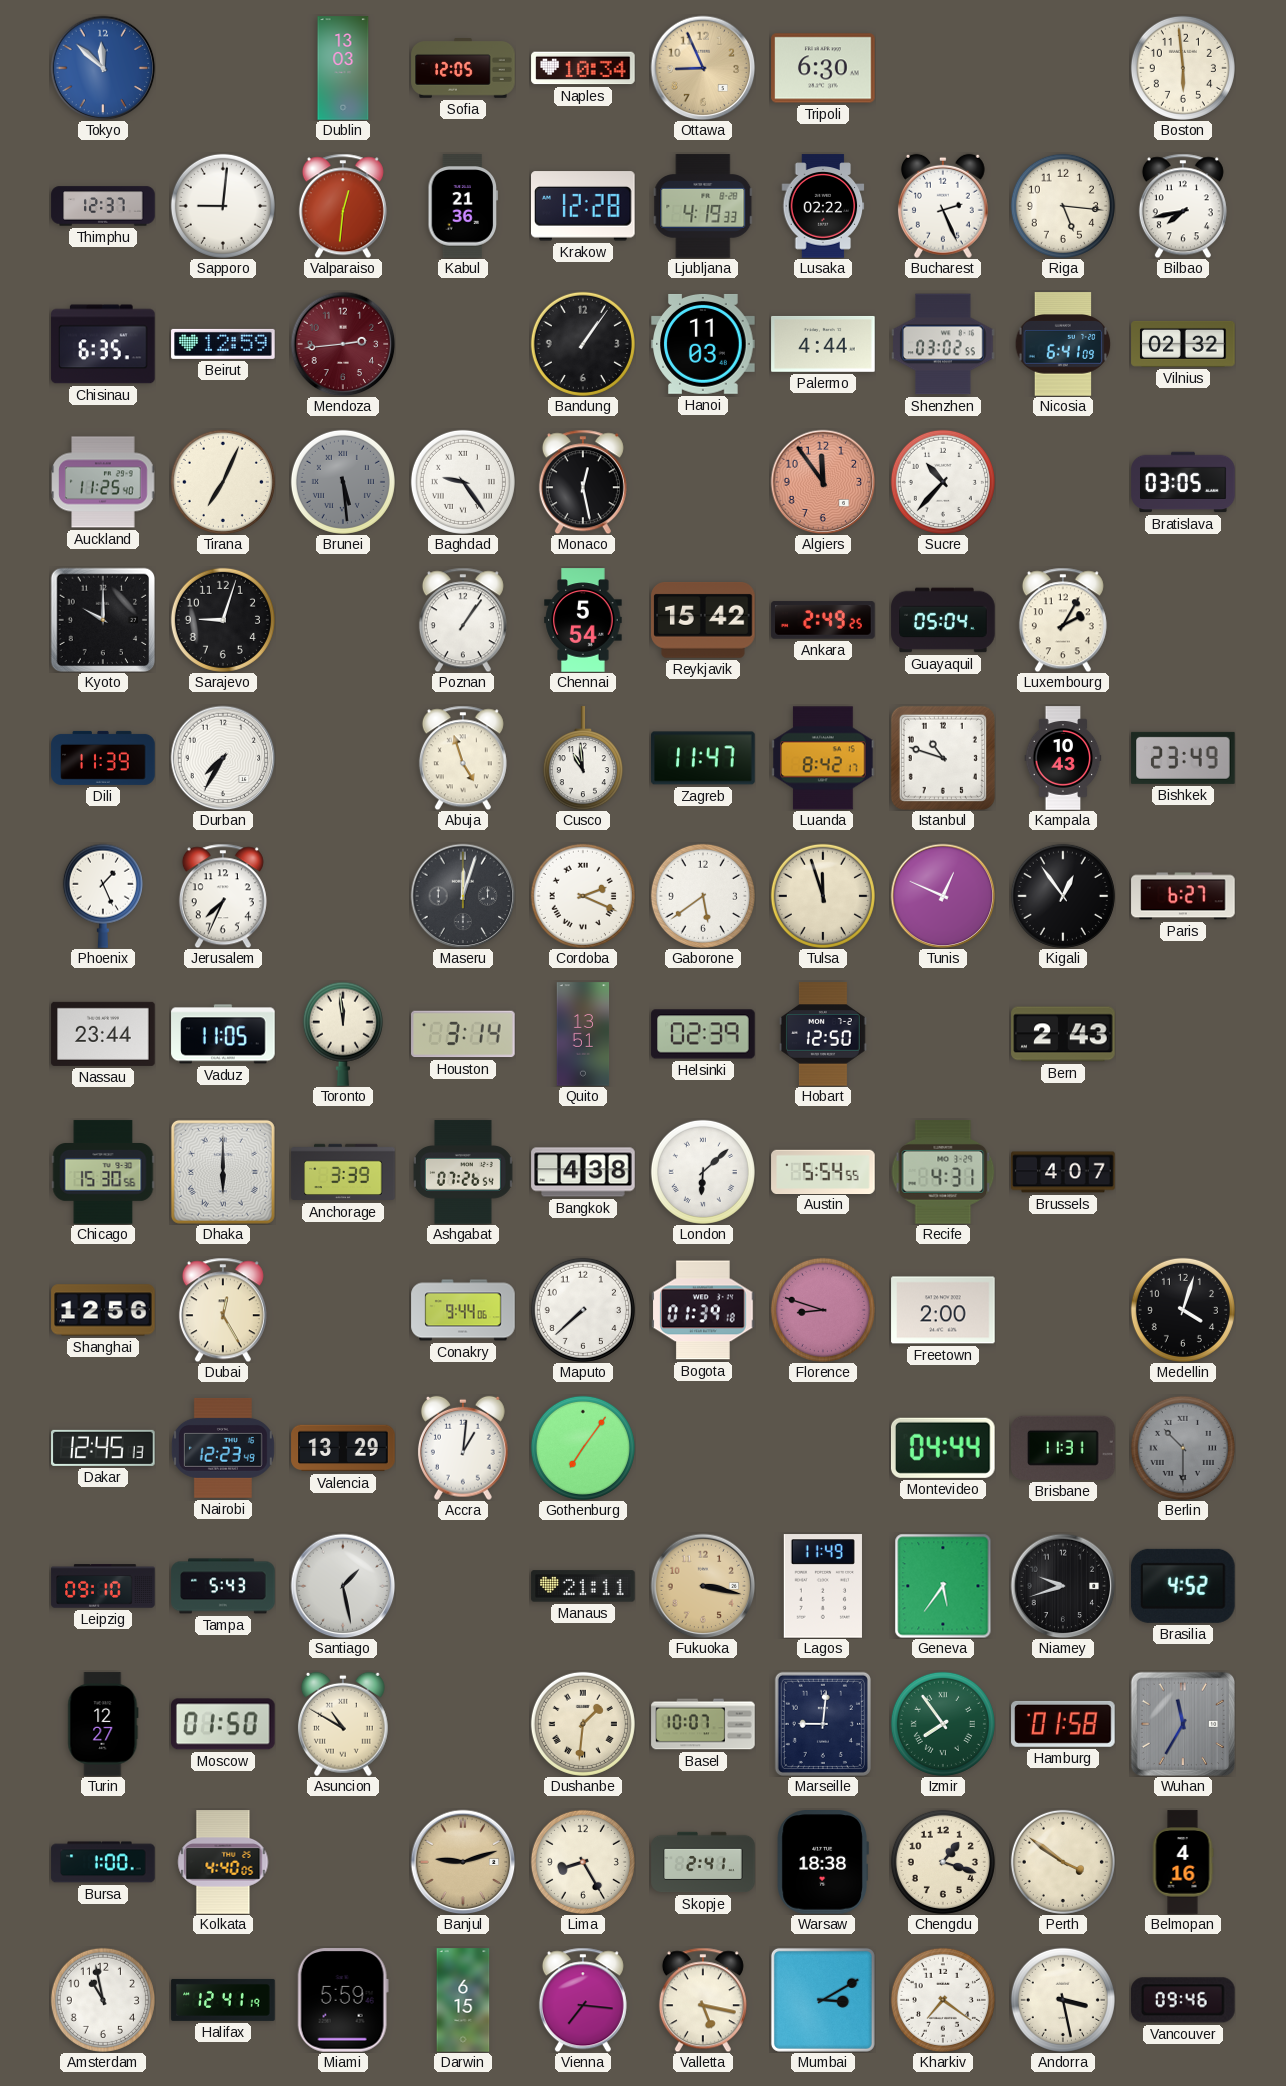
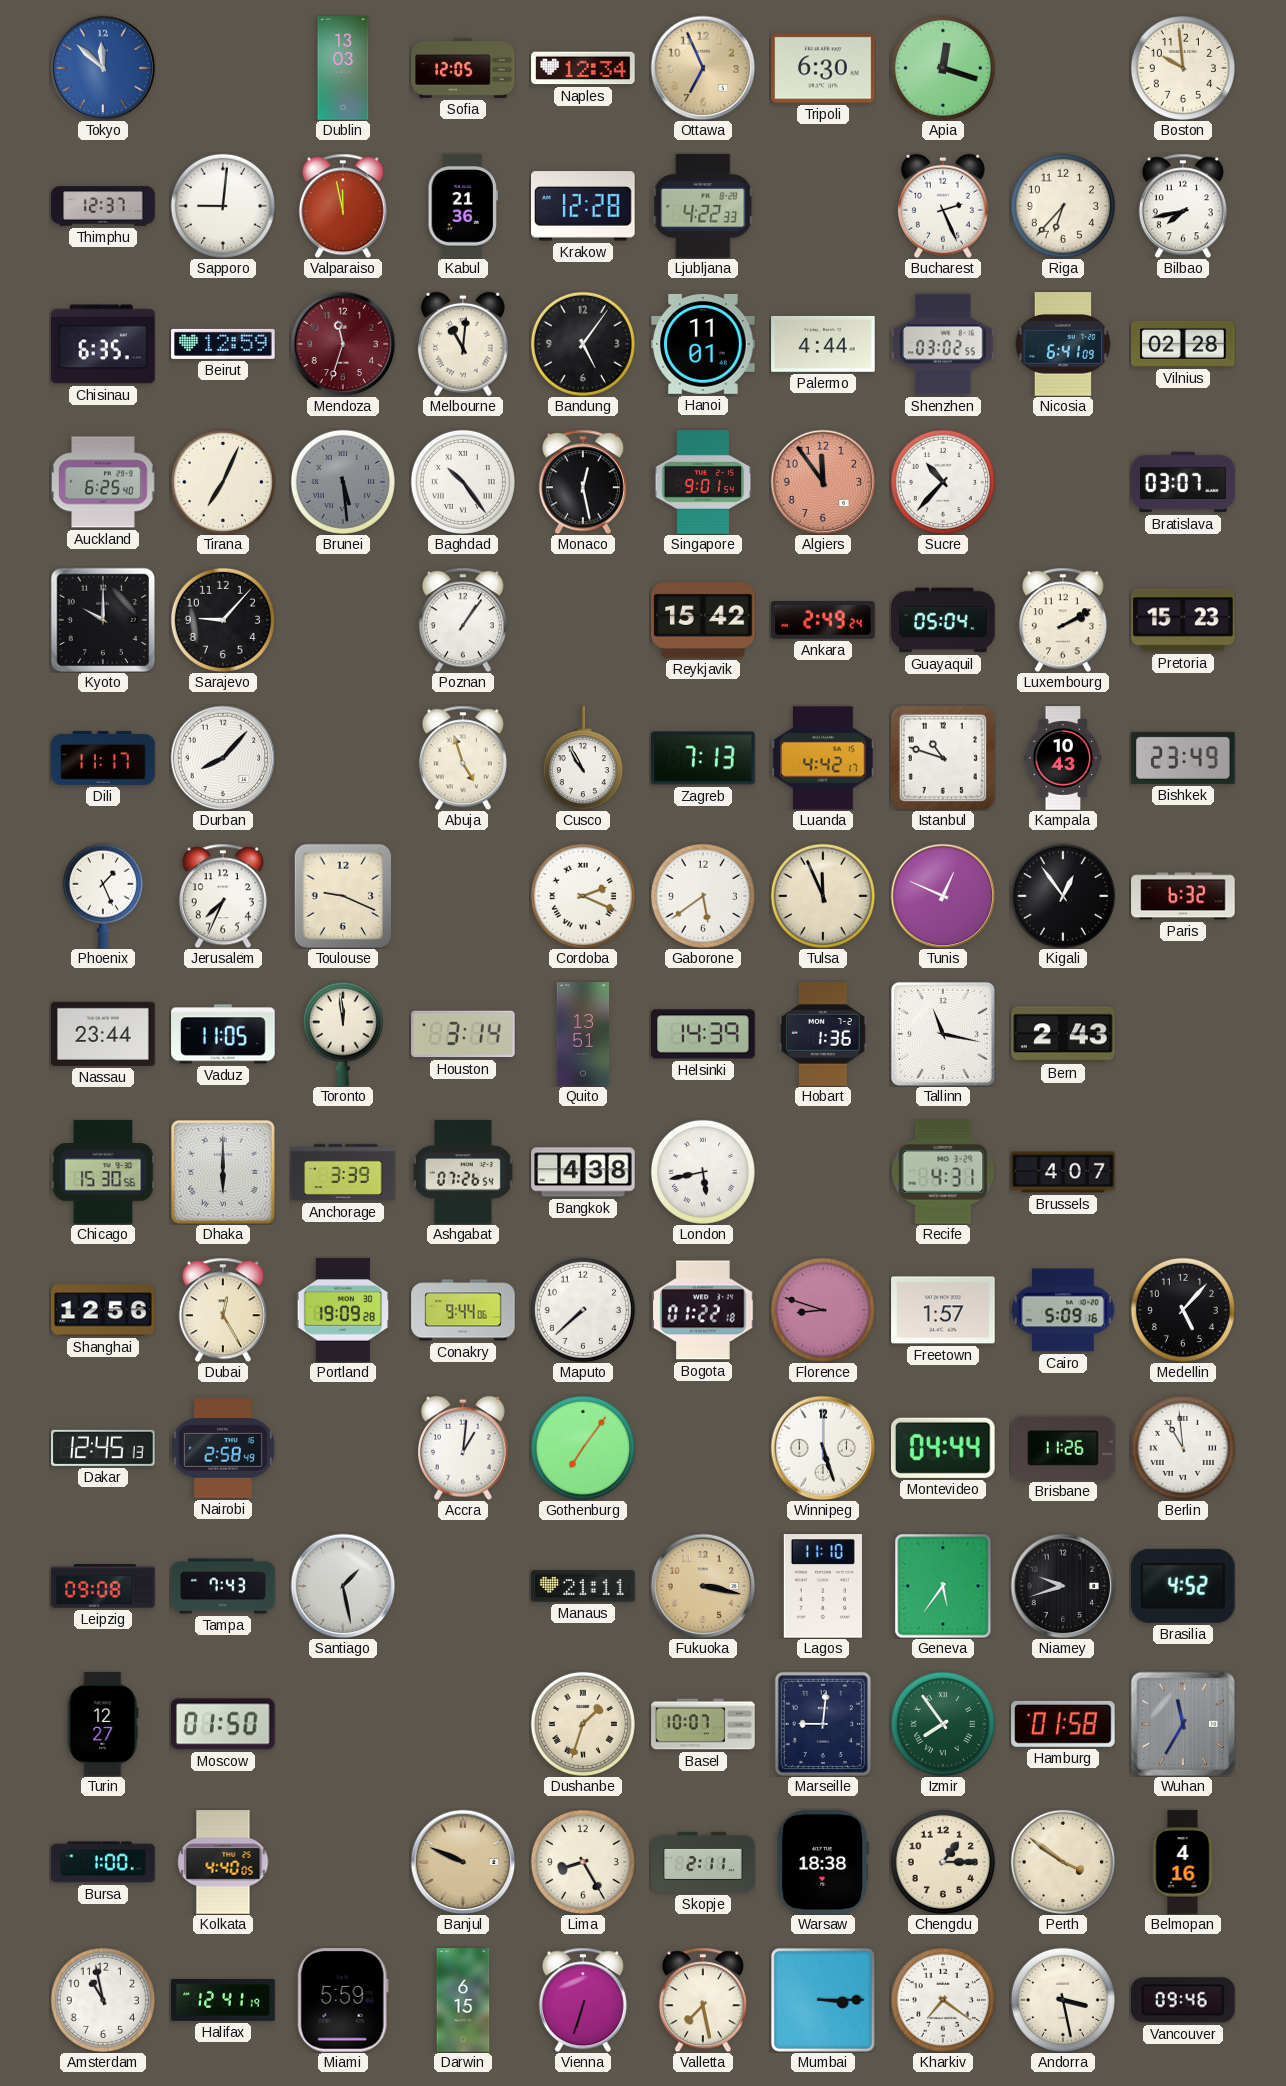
Naples: 10:34 -> 12:34 (583, 68)
Ottawa: 8:56 -> 6:56 (703, 68)
Apia: none -> 12:18 (943, 68)
Boston: 5:59 -> 9:59 (1183, 68)
Valparaiso: 12:31 -> 11:58 (343, 206)
Ljubljana: 4:19 -> 4:22 (703, 206)
Lusaka: 02:22 -> none (823, 206)
Riga: 5:16 -> 6:37 (1063, 206)
Mendoza: 2:44 -> 11:33 (343, 344)
Melbourne: none -> 11:01 (463, 344)
Bandung: 1:06 -> 5:06 (583, 344)
Hanoi: 11:03 -> 11:01 (703, 344)
Vilnius: 02:32 -> 02:28 (1183, 344)
Auckland: 11:25 -> 6:25 (103, 482)
Baghdad: 9:24 -> 10:24 (463, 482)
Singapore: none -> 9:01 (703, 482)
Bratislava: 03:05 -> 03:07 (1183, 482)
Sarajevo: 9:03 -> 9:07 (223, 620)
Chennai: 5:54 -> none (583, 620)
Ankara: 2:49:25 -> 2:49:24 (823, 620)
Luxembourg: 2:05 -> 2:10 (1063, 620)
Pretoria: none -> 15:23 (1183, 620)
Dili: 11:39 -> 11:17 (103, 758)
Durban: 7:35 -> 8:07 (223, 758)
Cusco: 10:59 -> 10:55 (583, 758)
Zagreb: 11:47 -> 7:13 (703, 758)
Luanda: 8:42 -> 4:42 (823, 758)
Toulouse: none -> 9:19 (343, 896)
Maseru: 12:03 -> none (463, 896)
Tulsa: 11:57 -> 11:56 (823, 896)
Paris: 6:27 -> 6:32 (1183, 896)
Helsinki: 02:39 -> 14:39 (703, 1034)
Hobart: 12:50 -> 1:36 (823, 1034)
Tallinn: none -> 11:17 (943, 1034)
London: 6:08 -> 5:43 (703, 1172)
Austin: 5:54 -> none (823, 1171)
Portland: none -> 19:09 (342, 1310)
Bogota: 01:39 -> 01:22 (703, 1310)
Freetown: 2:00 -> 1:57 (943, 1310)
Cairo: none -> 5:09 (1063, 1310)
Medellin: 4:03 -> 5:07 (1183, 1310)
Nairobi: 12:23 -> 2:58 (223, 1448)
Valencia: 13:29 -> none (343, 1448)
Winnipeg: none -> 5:27 (823, 1448)
Brisbane: 11:31 -> 11:26 (1063, 1448)
Berlin: 10:30 -> 10:59 (1183, 1448)
Berlin dial: grey -> white (1183, 1448)
Leipzig: 09:10 -> 09:08 (103, 1586)
Tampa: 5:43 -> 7:43 (223, 1586)
Lagos: 11:49 -> 11:10 (823, 1586)
Asuncion: 10:50 -> none (343, 1724)
Dushanbe: 1:31 -> 1:33 (583, 1724)
Banjul: 9:12 -> 9:49 (463, 1862)
Skopje: 2:41 -> 2:11 (703, 1862)
Chengdu: 1:18 -> 1:15 (943, 1862)
Vienna: 7:16 -> 6:33 (583, 2000)
Valletta: 5:17 -> 7:28 (703, 2000)
Mumbai: 3:10 -> 3:15 (823, 2000)
